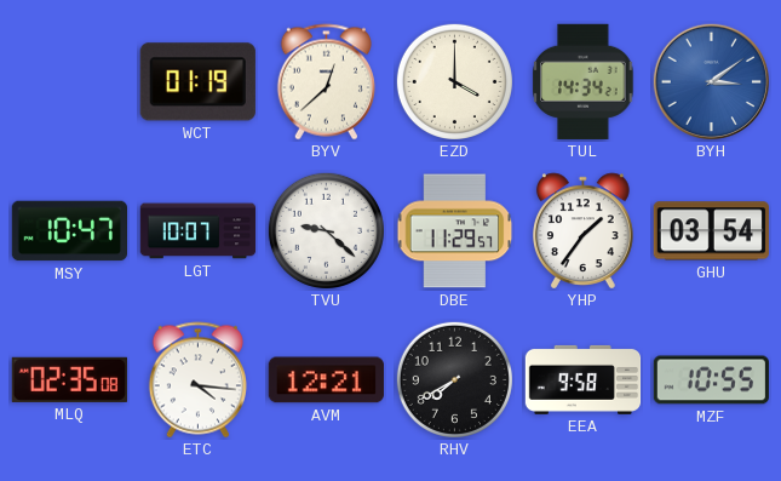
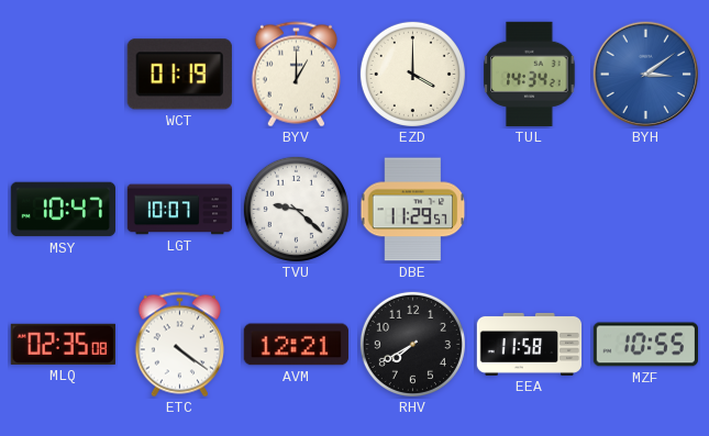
BYV: 12:38 -> 1:00 (296, 75)
YHP: 1:36 -> none (584, 231)
GHU: 03:54 -> none (711, 231)
ETC: 4:16 -> 4:21 (179, 345)
EEA: 9:58 -> 11:58 (530, 344)
